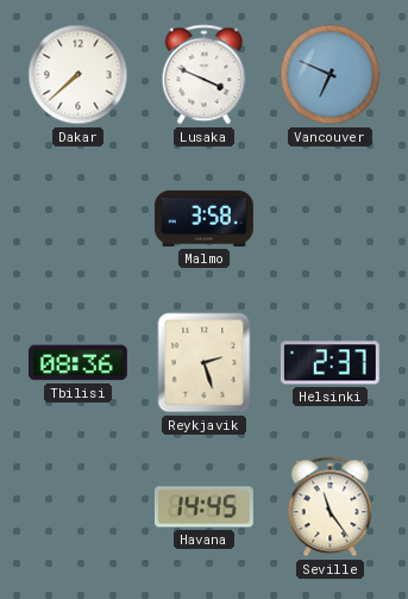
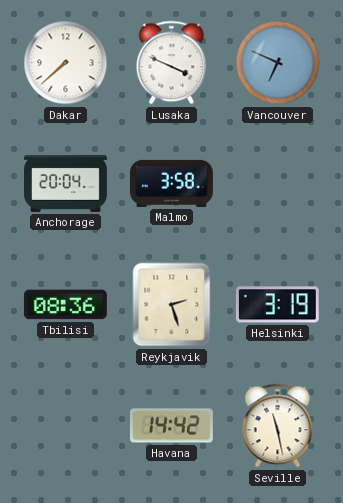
Anchorage: none -> 20:04 (66, 183)
Helsinki: 2:37 -> 3:19 (277, 305)
Havana: 14:45 -> 14:42 (171, 426)
Seville: 11:24 -> 11:28 (278, 426)
